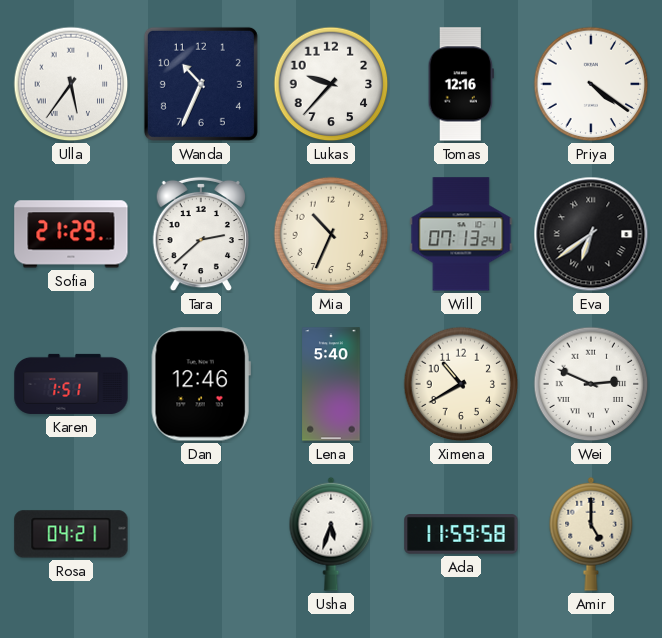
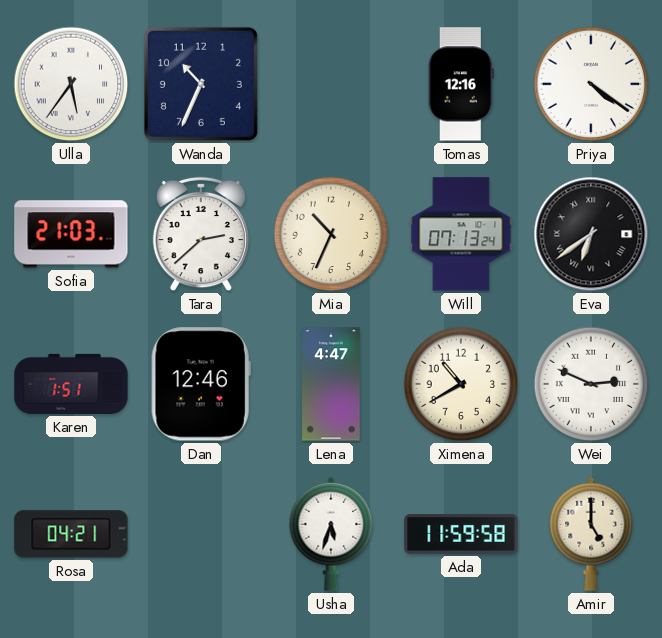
Lukas: 9:37 -> none (331, 84)
Sofia: 21:29 -> 21:03 (71, 234)
Lena: 5:40 -> 4:47 (331, 384)
